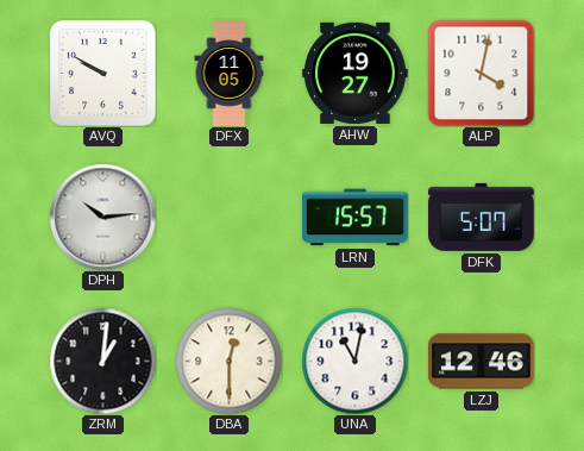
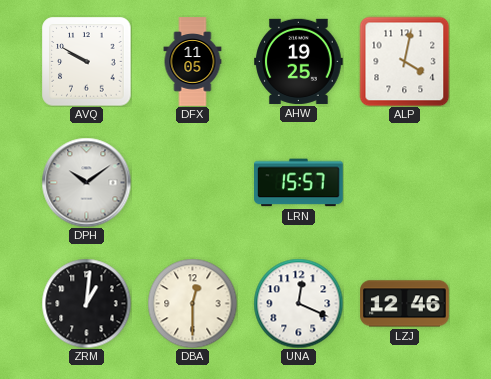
AHW: 19:27 -> 19:25 (299, 61)
DPH: 10:14 -> 10:09 (86, 182)
DFK: 5:07 -> none (482, 217)
UNA: 11:02 -> 12:19 (298, 303)
